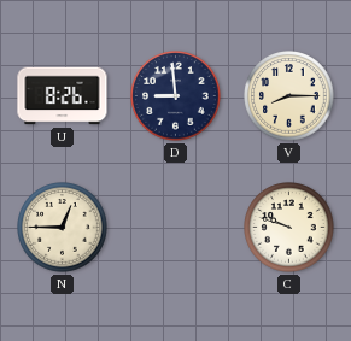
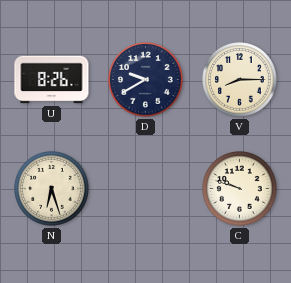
D: 8:59 -> 9:40 (146, 80)
N: 12:45 -> 6:27 (52, 189)
